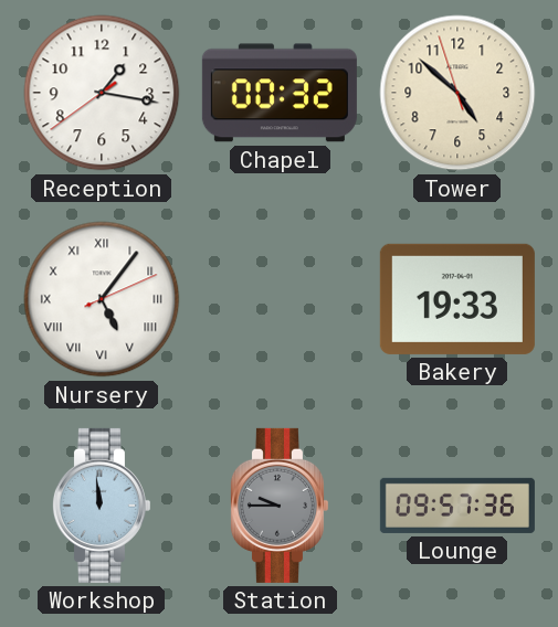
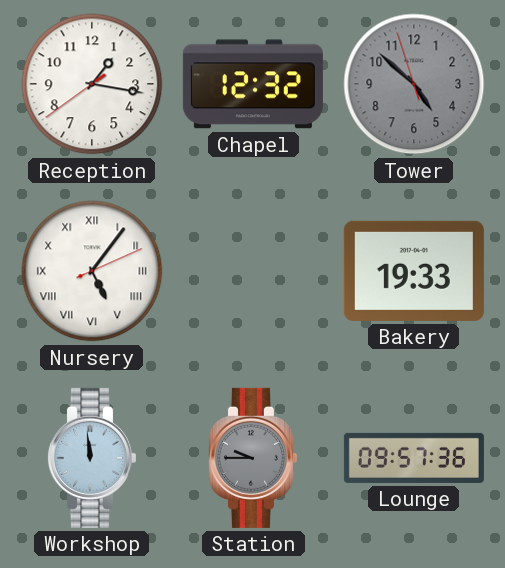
Chapel: 00:32 -> 12:32 (253, 84)
Tower dial: cream -> grey (414, 84)
